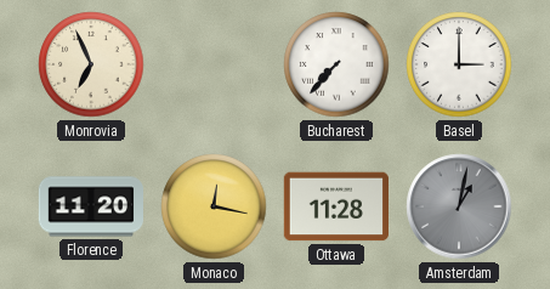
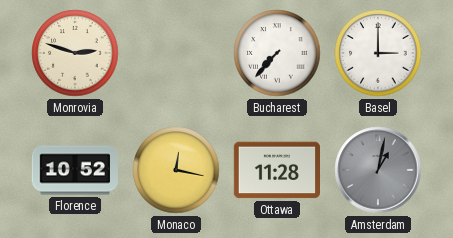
Monrovia: 6:56 -> 2:48 (75, 53)
Florence: 11:20 -> 10:52 (74, 170)
